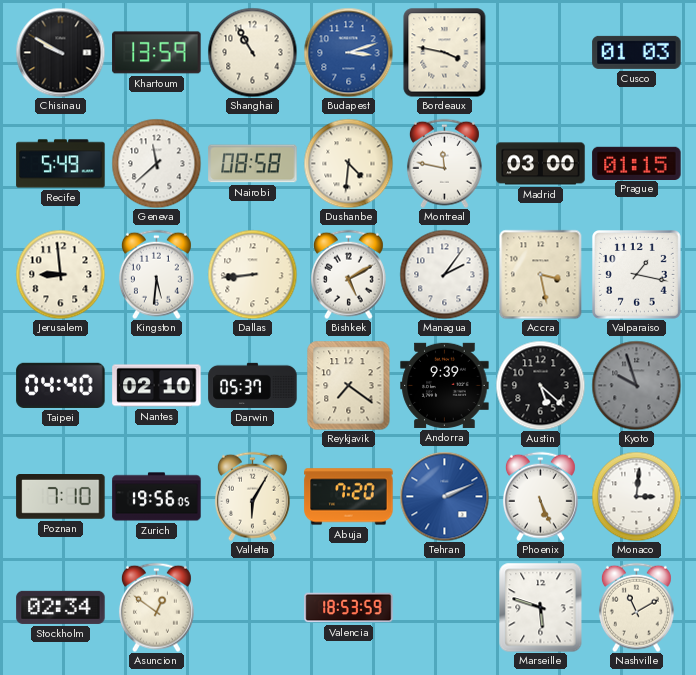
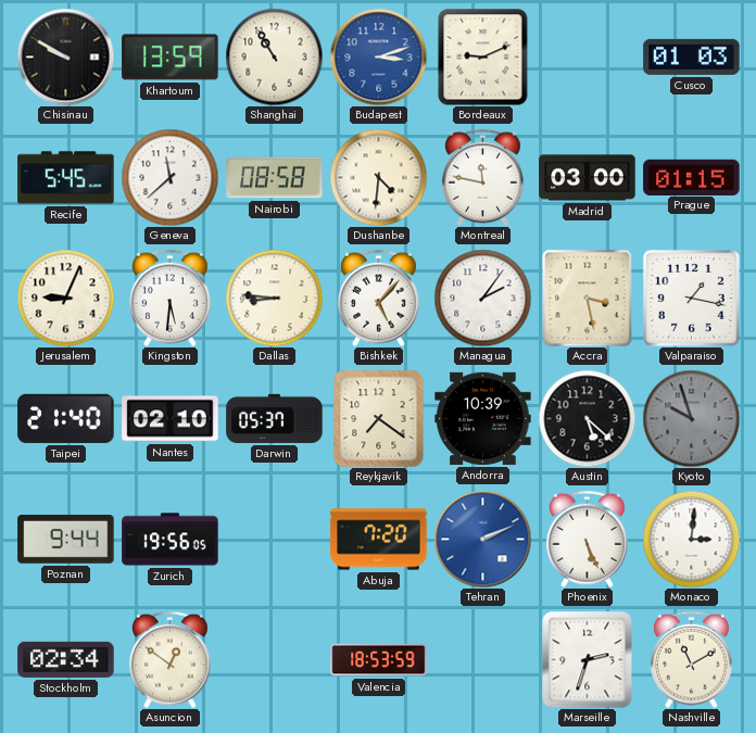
Bordeaux: 3:47 -> 9:11 (483, 56)
Recife: 5:49 -> 5:45 (66, 178)
Jerusalem: 8:59 -> 9:04 (65, 298)
Dallas: 8:44 -> 8:46 (274, 298)
Bishkek: 5:10 -> 5:07 (378, 298)
Taipei: 04:40 -> 21:40 (66, 418)
Andorra: 9:39 -> 10:39 (483, 418)
Poznan: 7:10 -> 9:44 (66, 540)
Valletta: 6:05 -> none (252, 496)
Marseille: 5:48 -> 2:33 (588, 659)
